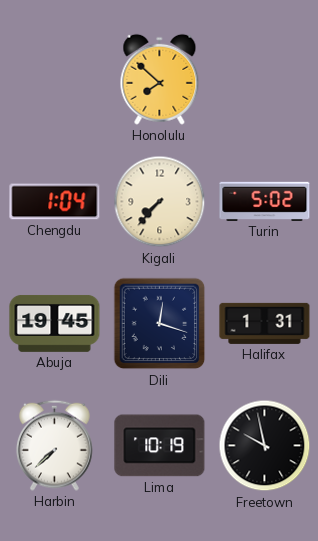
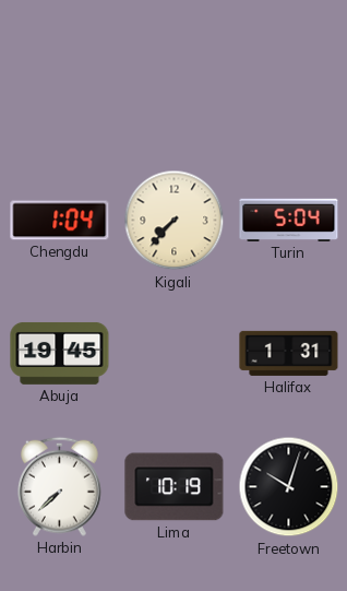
Honolulu: 7:52 -> none (160, 79)
Turin: 5:02 -> 5:04 (289, 220)
Dili: 12:18 -> none (160, 324)
Freetown: 9:58 -> 10:03 (289, 487)
